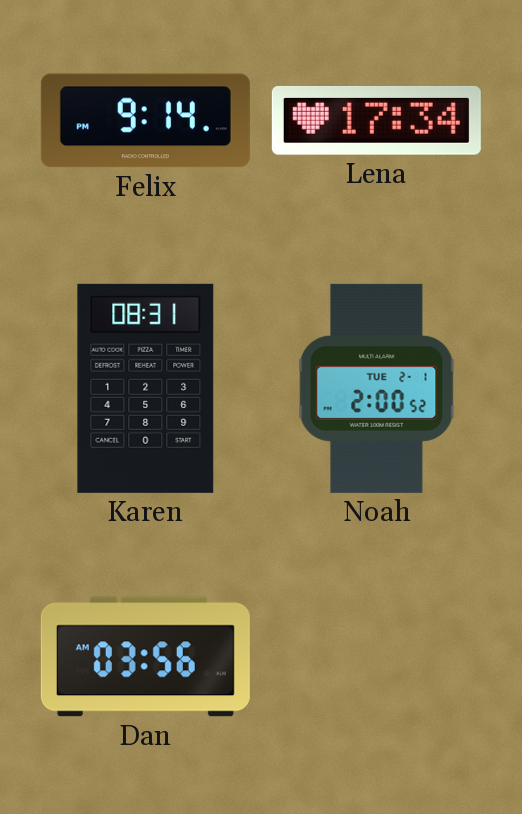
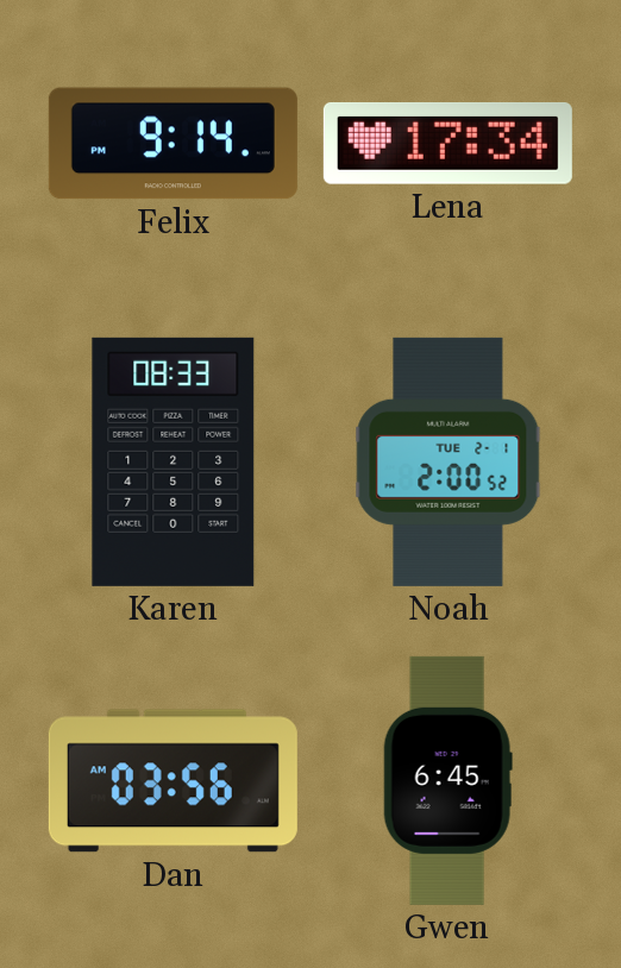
Karen: 08:31 -> 08:33 (174, 461)
Gwen: none -> 6:45 (447, 780)
